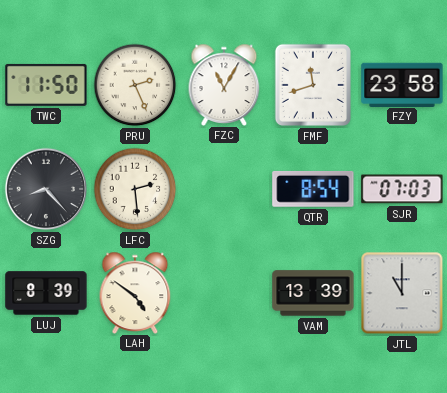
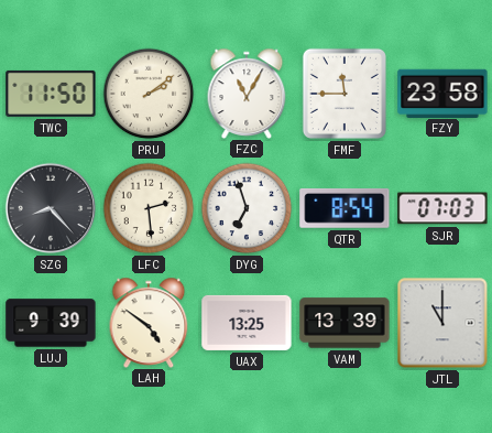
PRU: 2:26 -> 2:09 (149, 94)
FMF: 11:42 -> 11:45 (345, 94)
DYG: none -> 6:57 (247, 208)
LUJ: 8:39 -> 9:39 (51, 323)
UAX: none -> 13:25 (247, 323)
